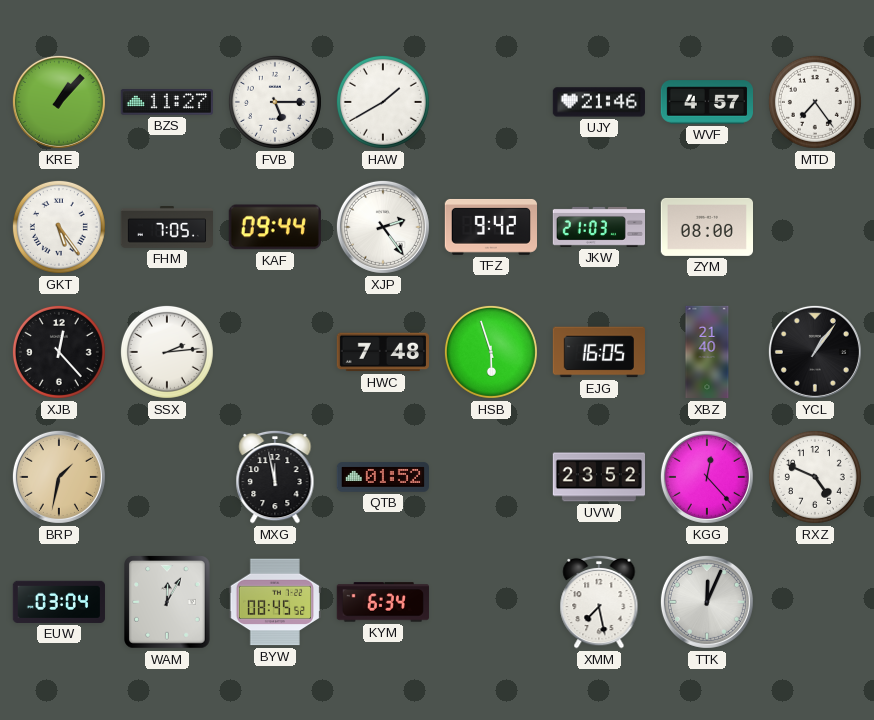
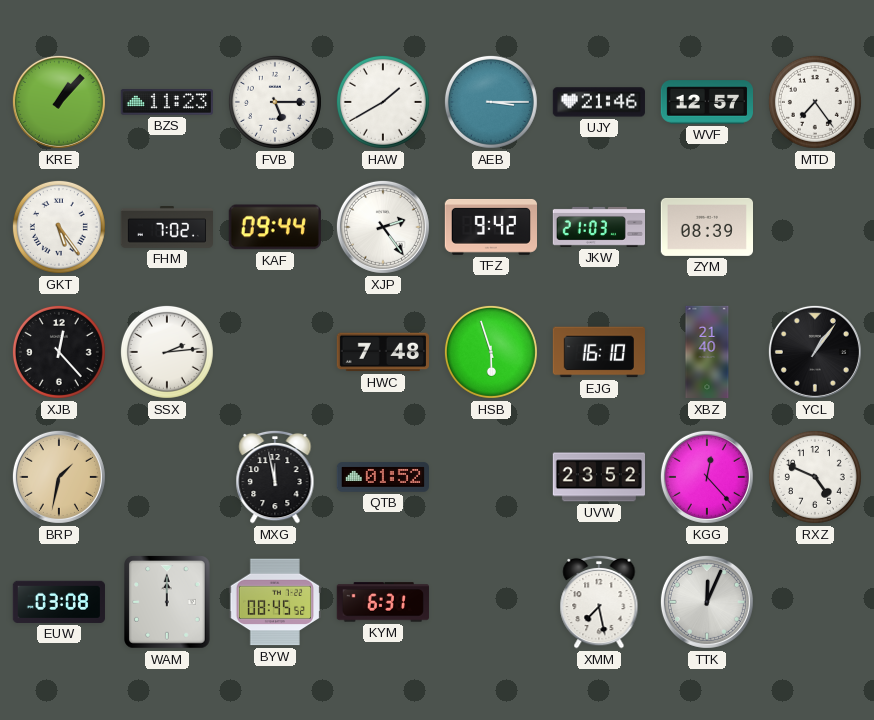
BZS: 11:27 -> 11:23 (166, 102)
AEB: none -> 3:15 (491, 102)
WVF: 4:57 -> 12:57 (706, 102)
FHM: 7:05 -> 7:02 (166, 228)
ZYM: 08:00 -> 08:39 (706, 227)
EJG: 16:05 -> 16:10 (598, 352)
EUW: 03:04 -> 03:08 (59, 602)
WAM: 12:05 -> 12:00 (168, 602)
KYM: 6:34 -> 6:31 (383, 602)
